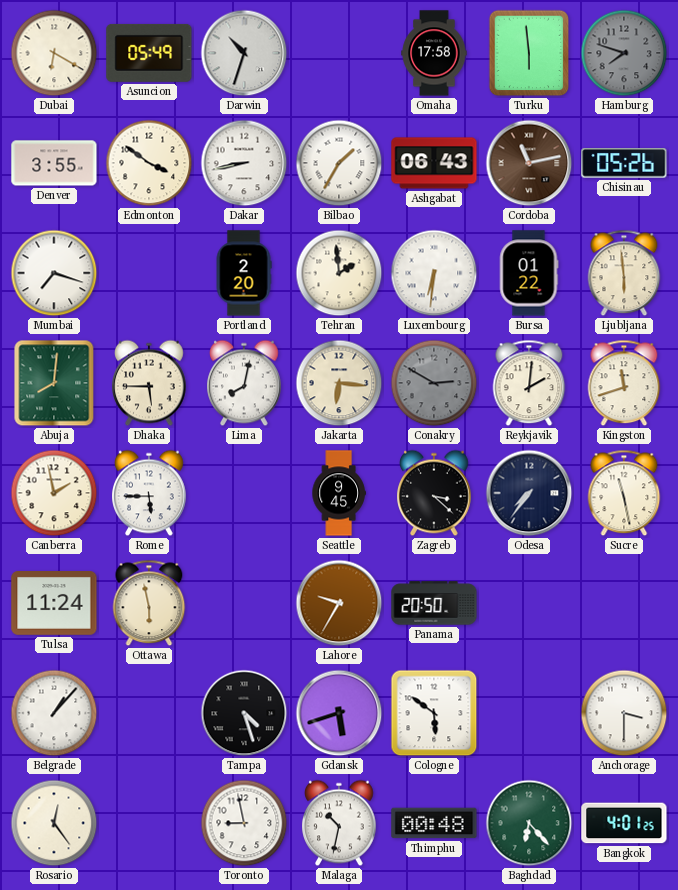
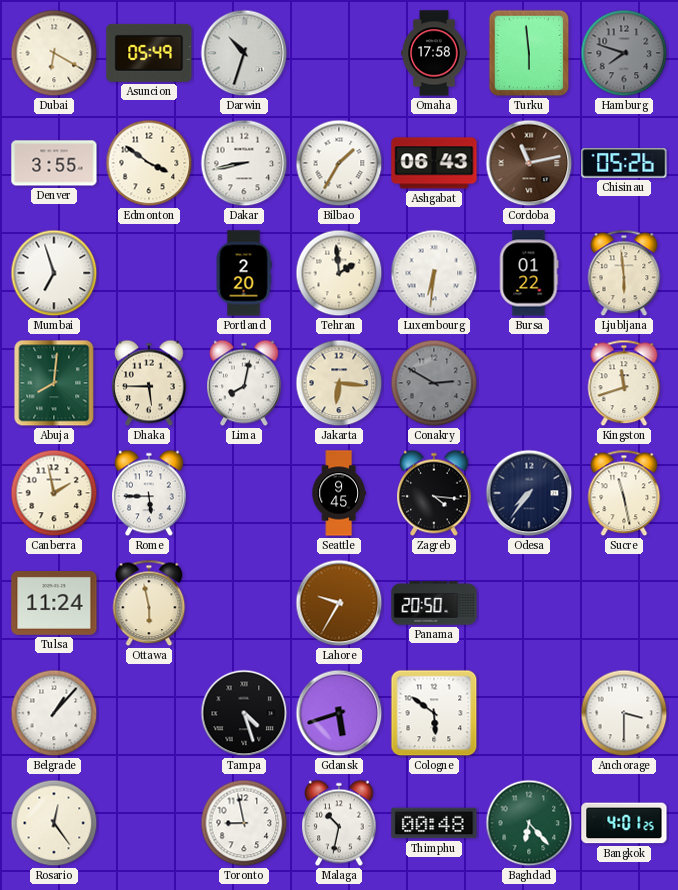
Mumbai: 7:18 -> 6:57 (54, 273)
Reykjavik: 2:01 -> none (529, 383)
Zagreb: 3:22 -> 4:16 (435, 493)
